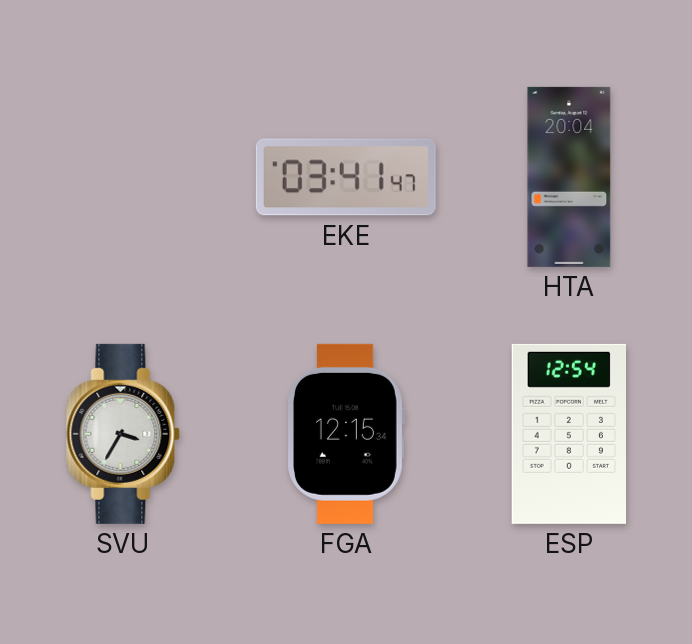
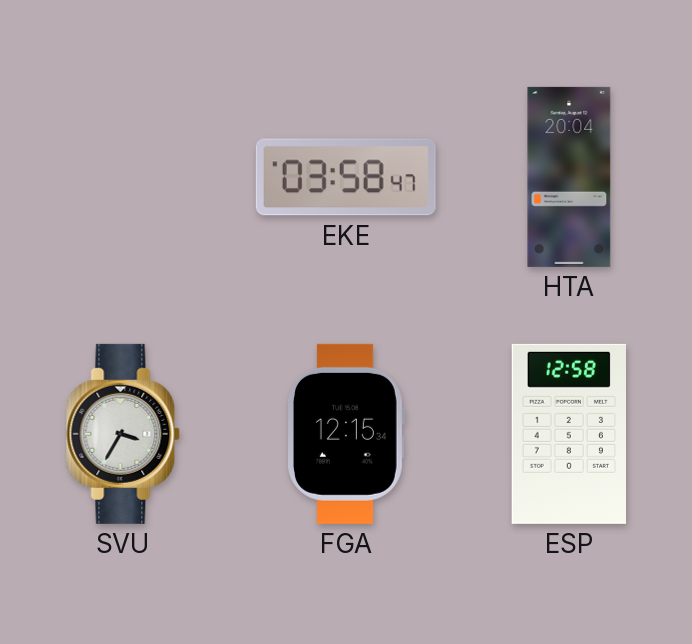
EKE: 03:41 -> 03:58 (346, 177)
ESP: 12:54 -> 12:58 (569, 434)
